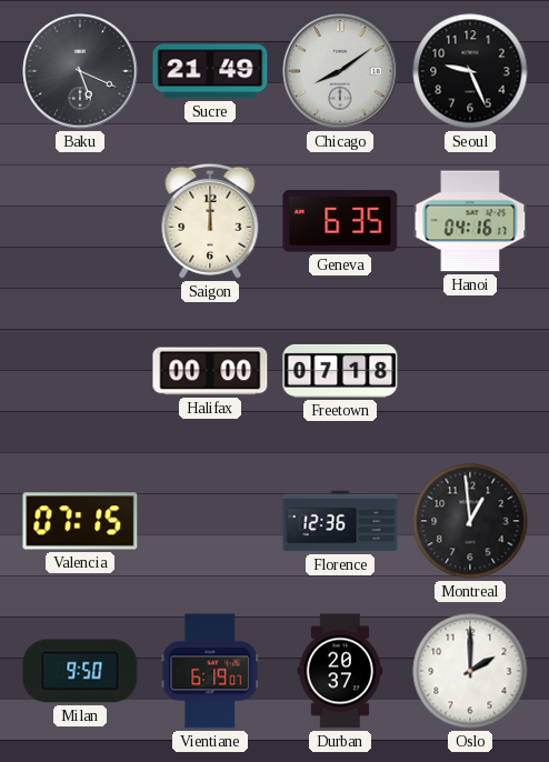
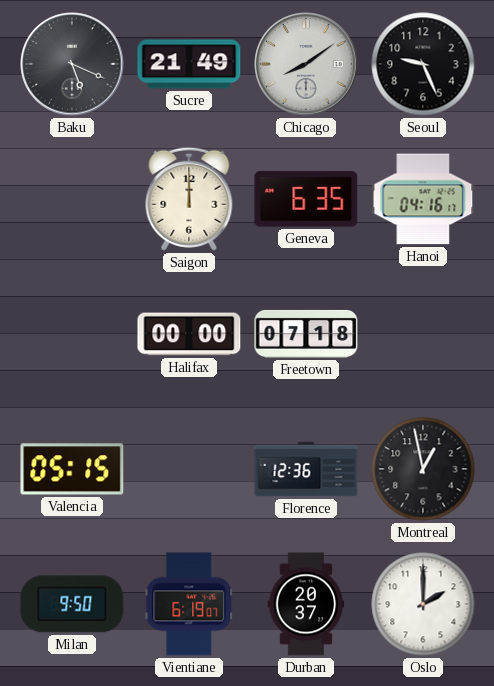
Valencia: 07:15 -> 05:15 (72, 469)
Montreal: 12:59 -> 12:58 (423, 469)
